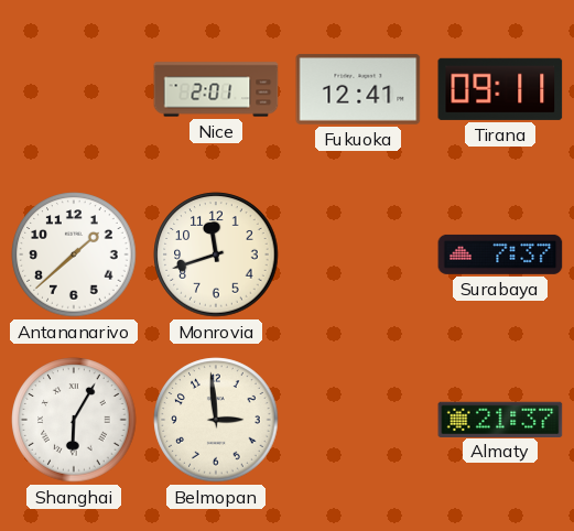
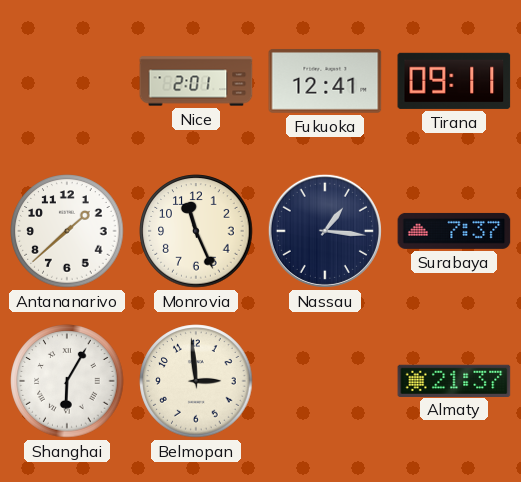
Monrovia: 11:42 -> 11:26 (196, 231)
Nassau: none -> 1:16 (325, 231)
